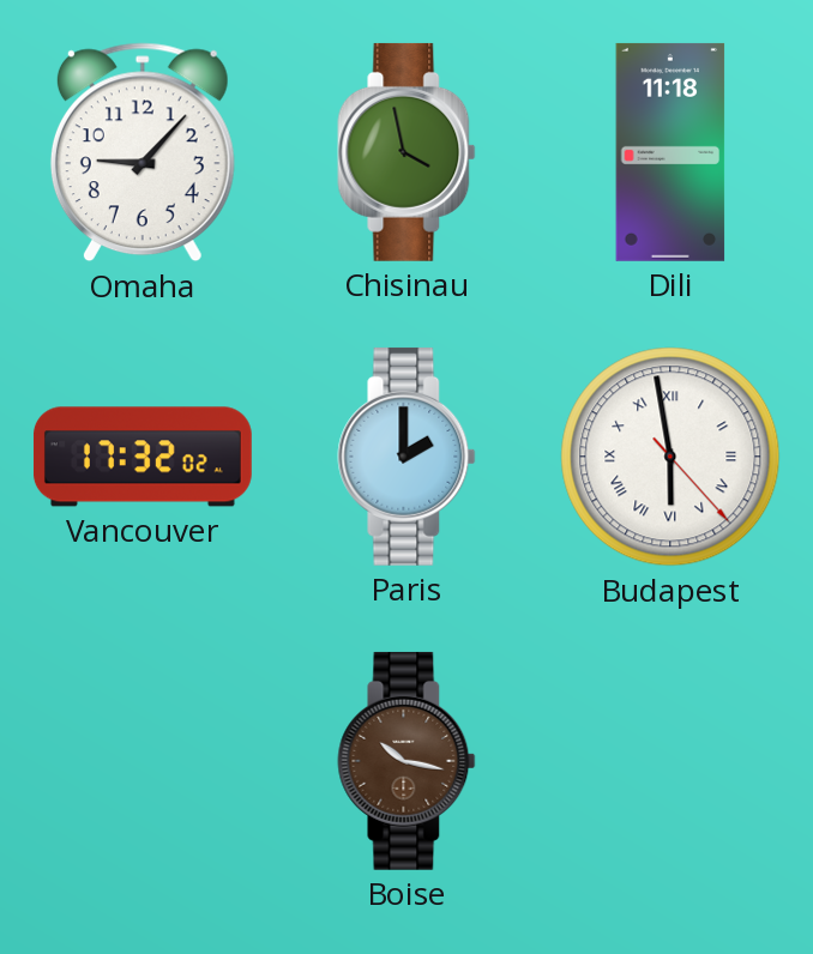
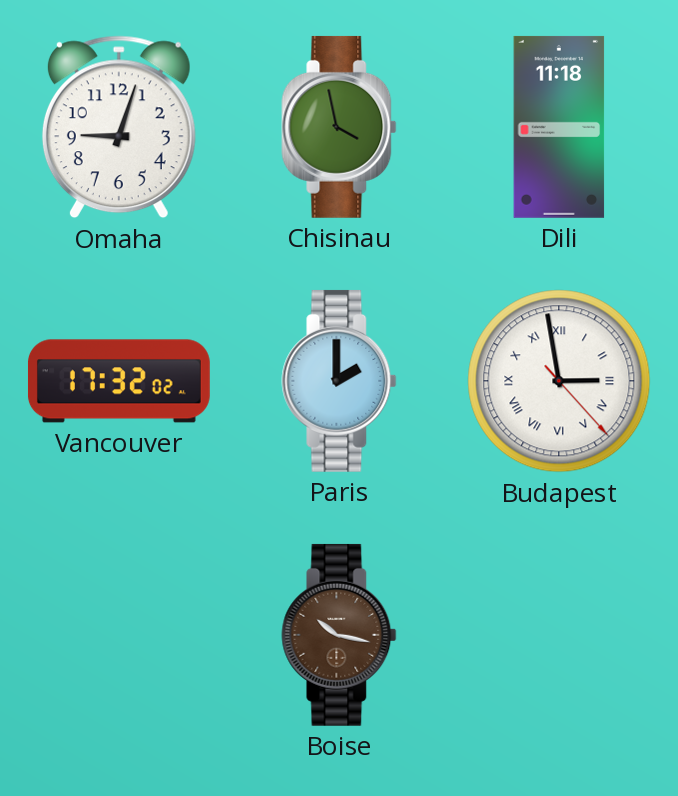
Omaha: 9:07 -> 9:03 (119, 127)
Budapest: 5:58 -> 2:58 (559, 381)
